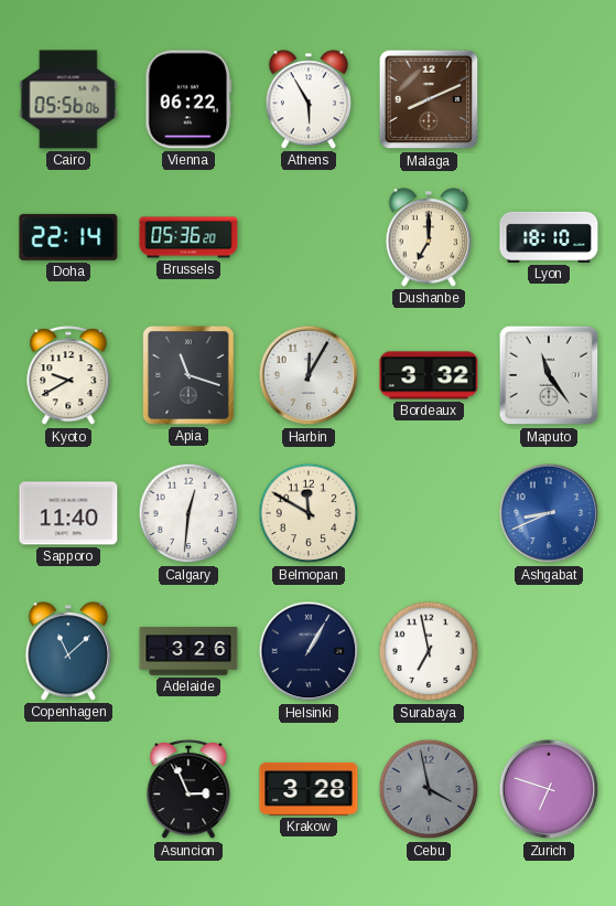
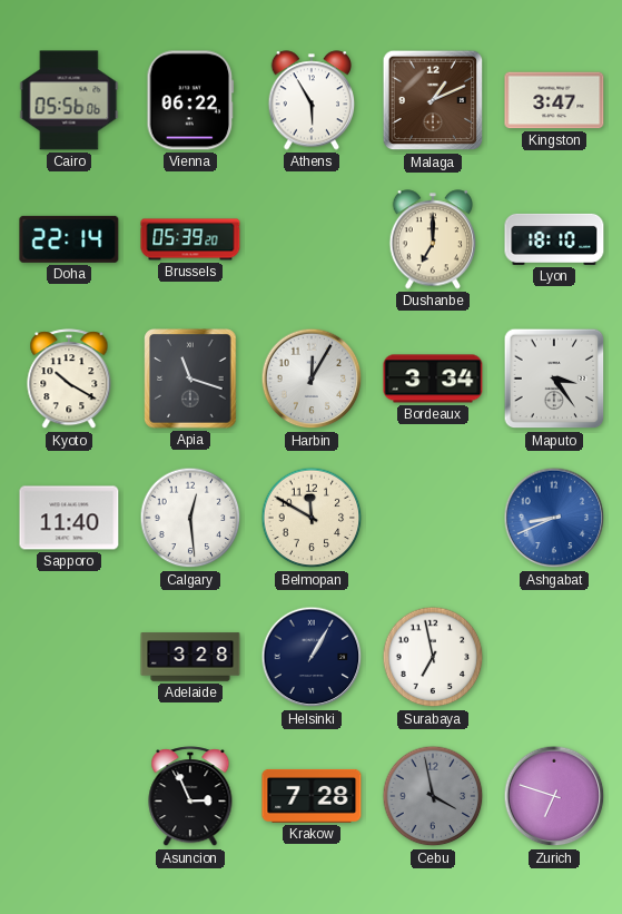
Malaga: 8:11 -> 1:11 (433, 100)
Kingston: none -> 3:47 (554, 100)
Brussels: 05:36 -> 05:39 (190, 239)
Kyoto: 9:40 -> 10:20 (69, 380)
Bordeaux: 3:32 -> 3:34 (433, 379)
Maputo: 11:24 -> 3:24 (554, 379)
Calgary: 12:31 -> 12:29 (190, 518)
Copenhagen: 11:08 -> none (68, 651)
Adelaide: 3:26 -> 3:28 (190, 657)
Krakow: 3:28 -> 7:28 (312, 796)
